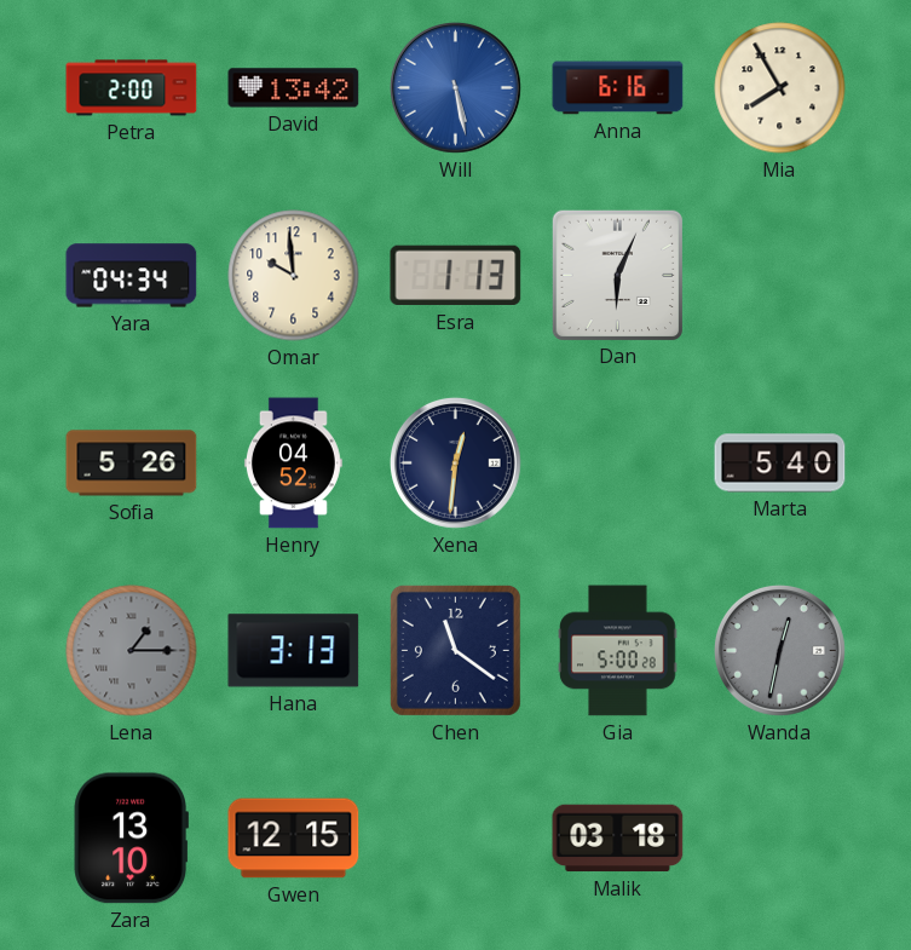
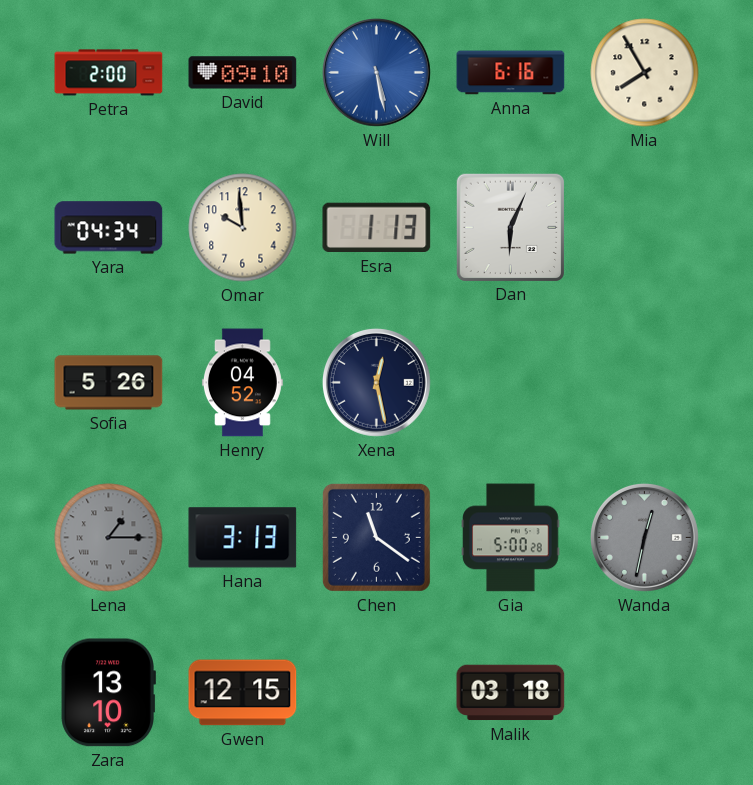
David: 13:42 -> 09:10 (243, 73)
Xena: 12:31 -> 12:28 (376, 382)
Marta: 5:40 -> none (780, 464)
